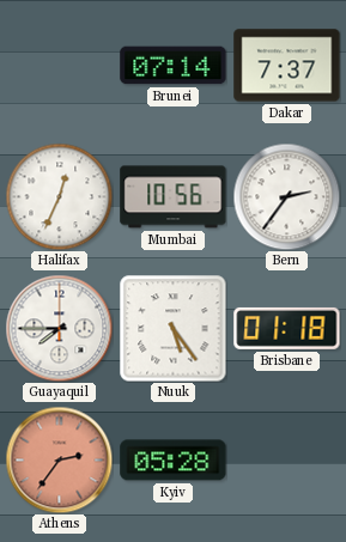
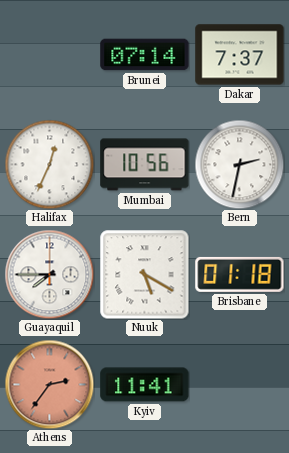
Bern: 2:36 -> 2:32 (239, 164)
Nuuk: 5:24 -> 5:20 (144, 274)
Kyiv: 05:28 -> 11:41 (145, 385)
